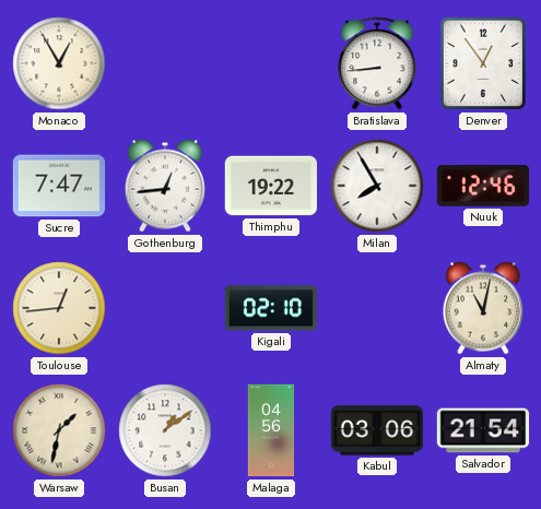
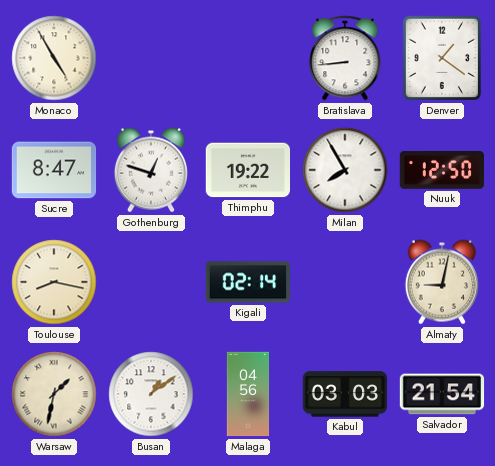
Monaco: 12:55 -> 4:55 (54, 58)
Denver: 12:54 -> 1:21 (442, 58)
Sucre: 7:47 -> 8:47 (54, 170)
Gothenburg: 12:44 -> 12:48 (150, 170)
Nuuk: 12:46 -> 12:50 (441, 171)
Toulouse: 12:44 -> 8:17 (54, 282)
Kigali: 02:10 -> 02:14 (247, 282)
Almaty: 11:02 -> 9:02 (441, 282)
Kabul: 03:06 -> 03:03 (345, 394)
